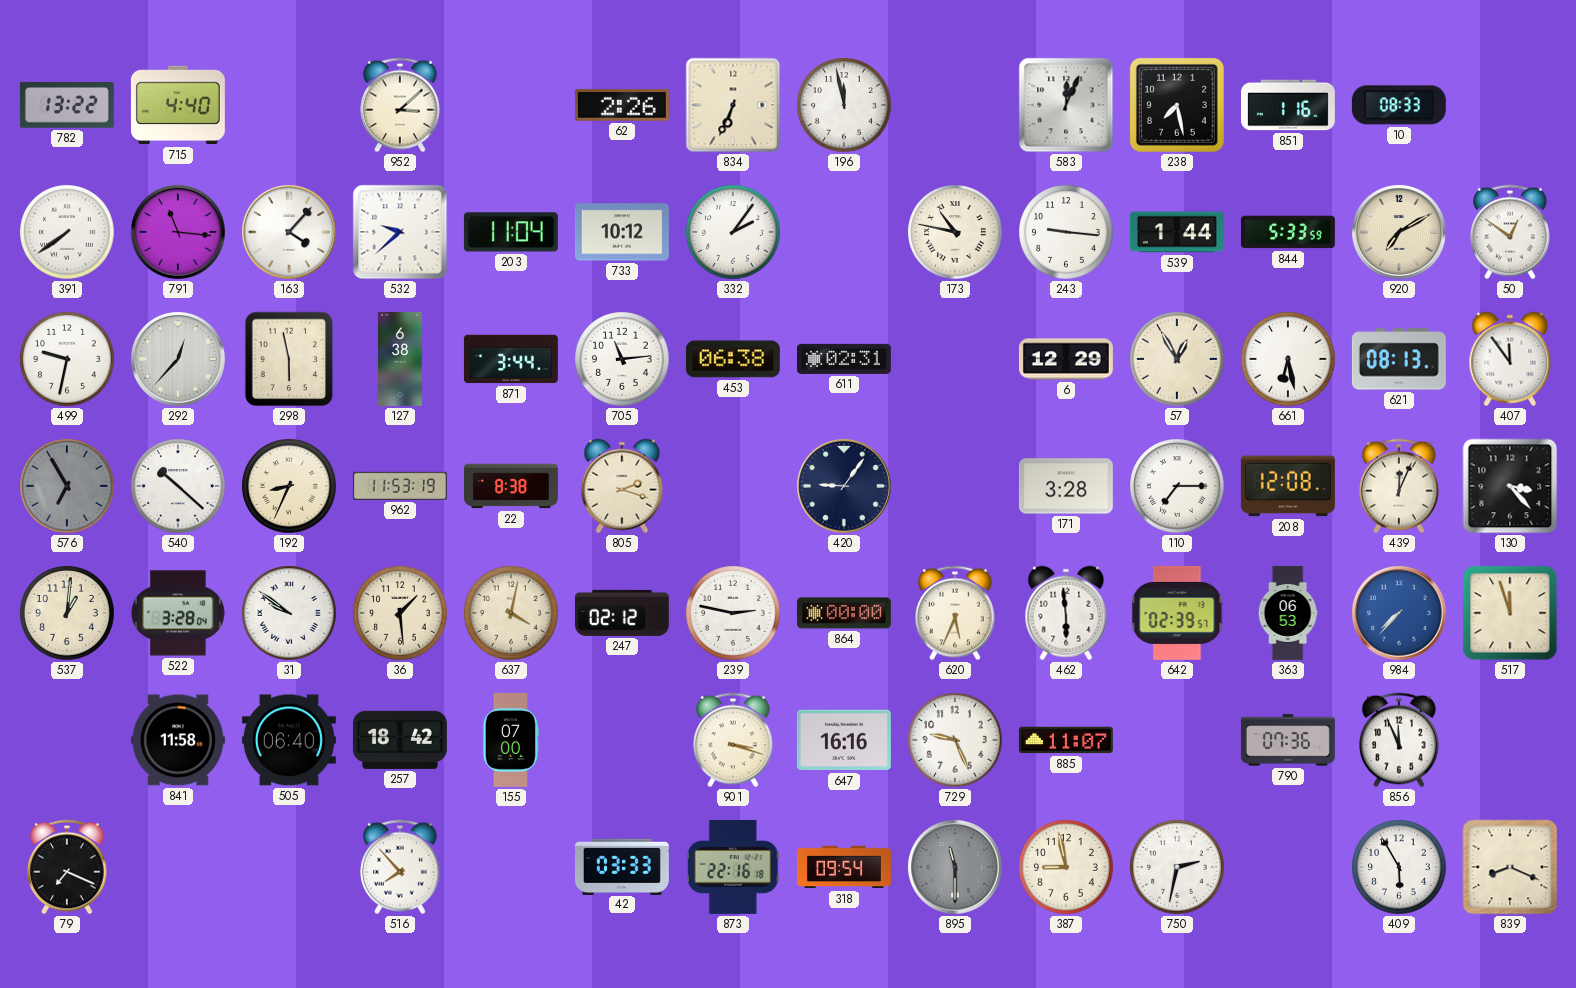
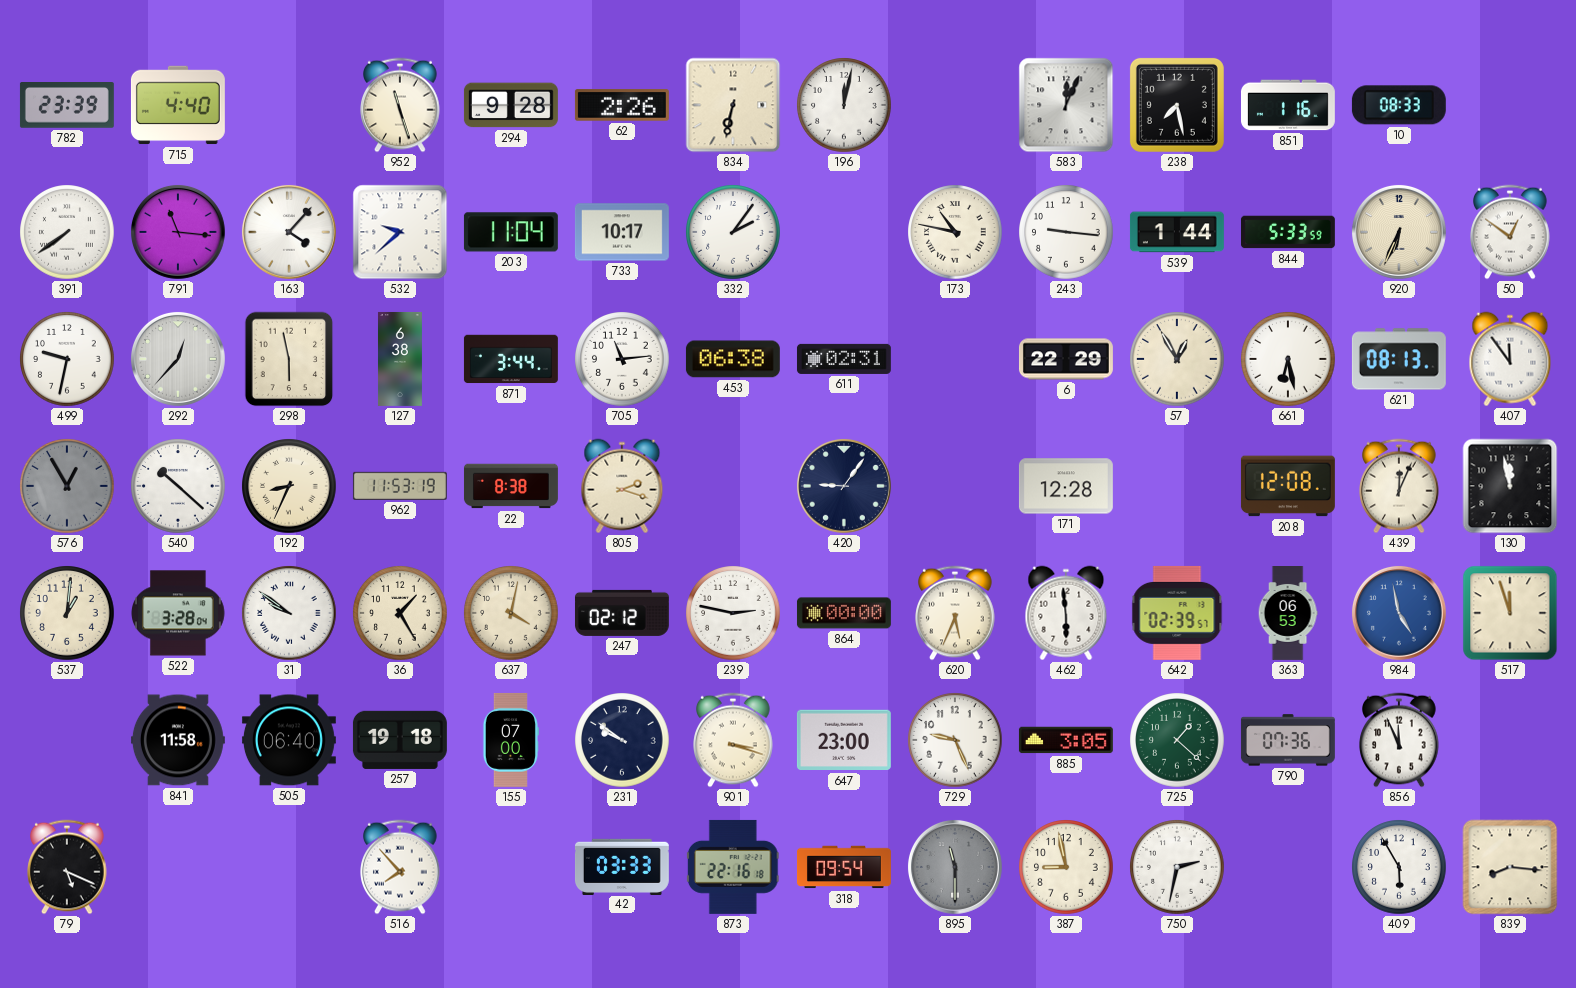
782: 13:22 -> 23:39 (67, 105)
952: 3:08 -> 11:27 (400, 105)
294: none -> 9:28 (511, 105)
834: 6:34 -> 6:32 (733, 105)
196: 11:58 -> 12:02 (844, 105)
733: 10:12 -> 10:17 (622, 232)
920: 7:10 -> 6:34 (1399, 232)
6: 12:29 -> 22:29 (1066, 359)
576: 6:55 -> 12:55 (67, 486)
171: 3:28 -> 12:28 (1066, 486)
110: 7:15 -> none (1177, 486)
130: 3:23 -> 11:58 (1510, 486)
36: 1:29 -> 1:25 (400, 613)
984: 7:37 -> 4:58 (1399, 613)
257: 18:42 -> 19:18 (400, 740)
231: none -> 9:51 (622, 740)
647: 16:16 -> 23:00 (844, 740)
885: 11:07 -> 3:05 (1066, 740)
725: none -> 1:22 (1177, 740)
79: 7:19 -> 5:19 (67, 867)
839: 8:19 -> 8:16 (1510, 867)
